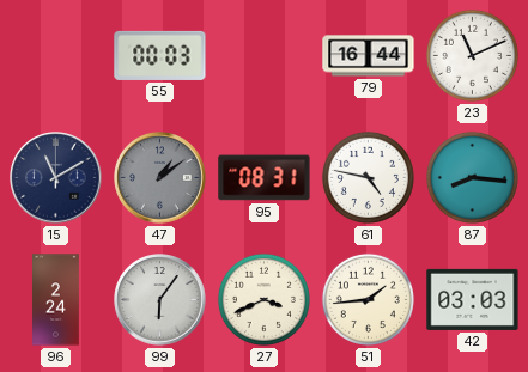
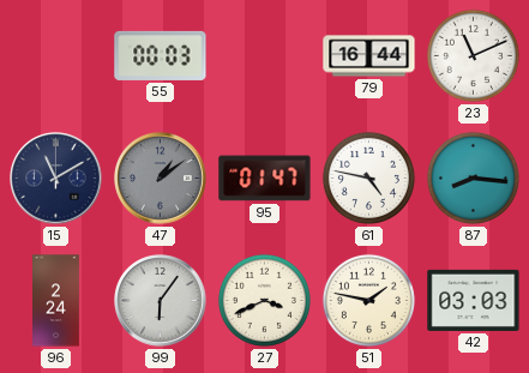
95: 08:31 -> 01:47 (265, 179)
51: 1:44 -> 1:47 (368, 300)
